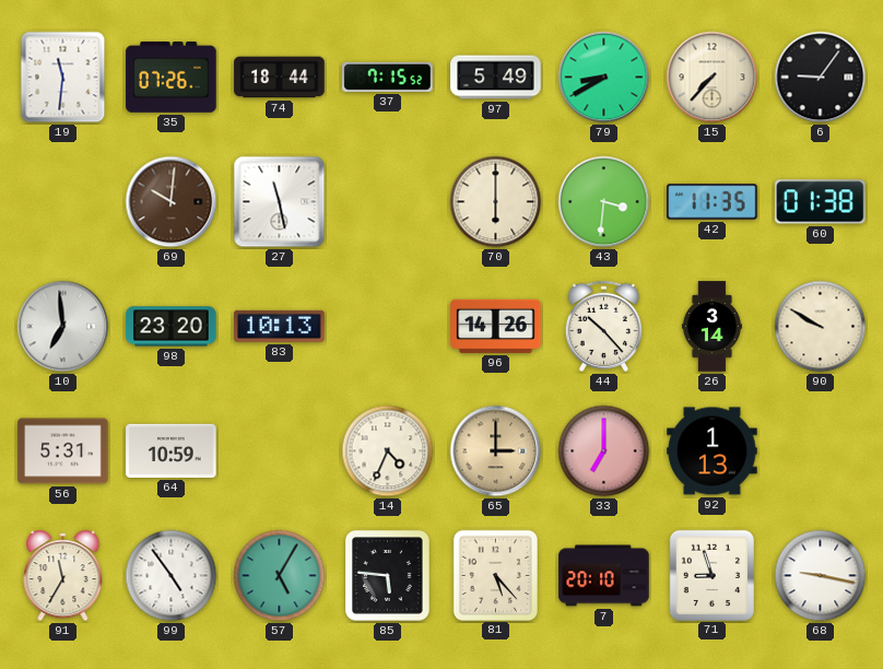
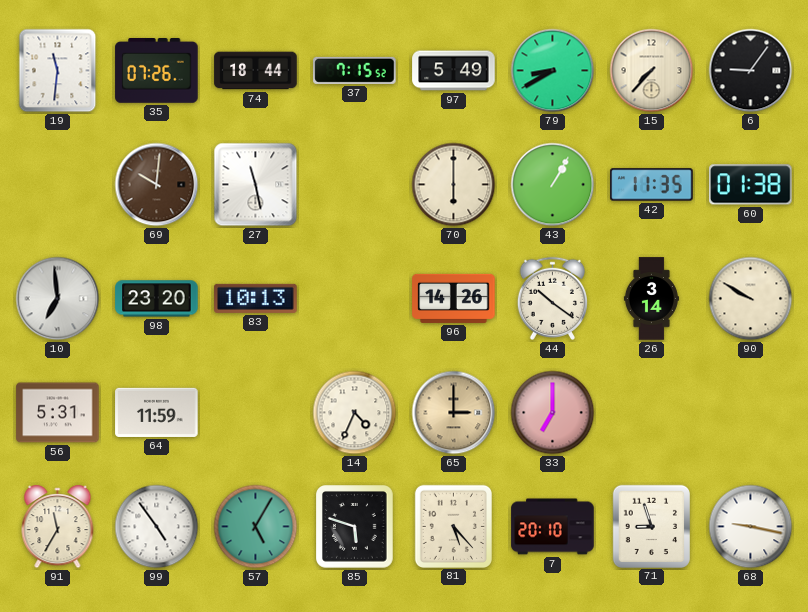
43: 3:31 -> 1:05 (553, 185)
44: 10:23 -> 10:21 (552, 298)
64: 10:59 -> 11:59 (157, 412)
92: 1:13 -> none (713, 451)
85: 5:46 -> 5:48 (355, 527)
